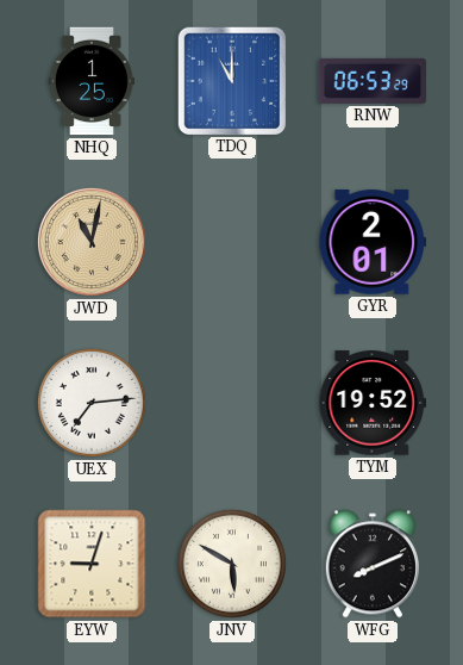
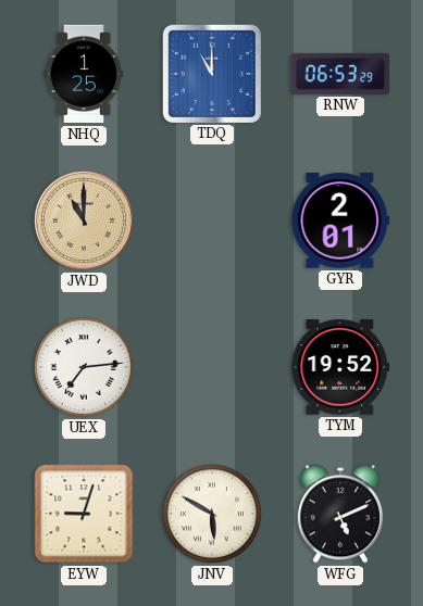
JWD: 11:02 -> 11:00 (84, 220)
WFG: 8:11 -> 5:11 (340, 514)
